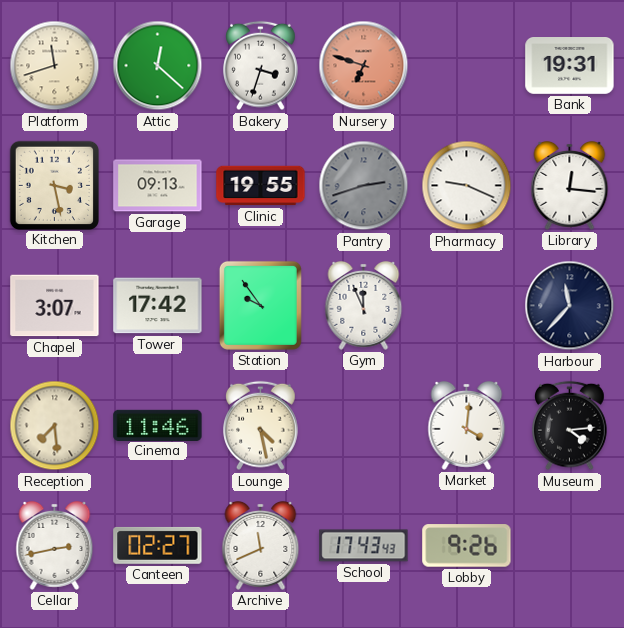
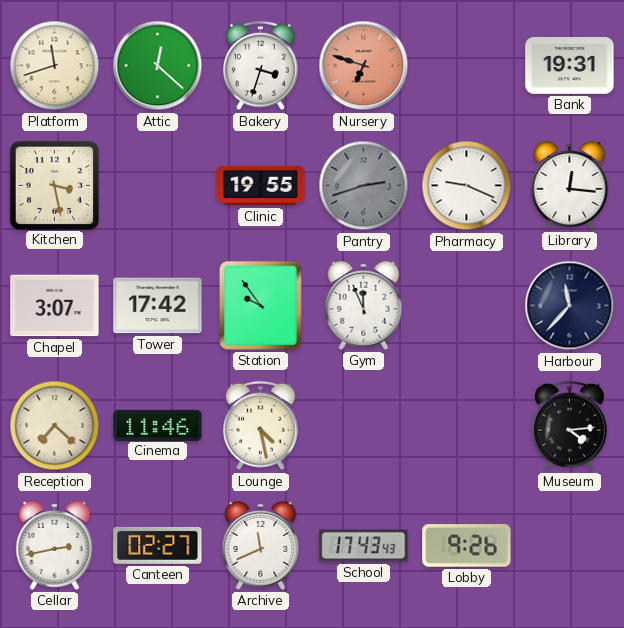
Garage: 09:13 -> none (158, 186)
Reception: 7:29 -> 7:22 (55, 426)
Market: 4:01 -> none (467, 425)
